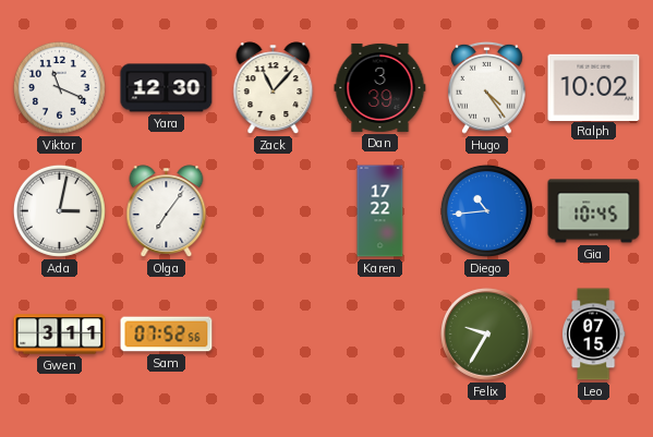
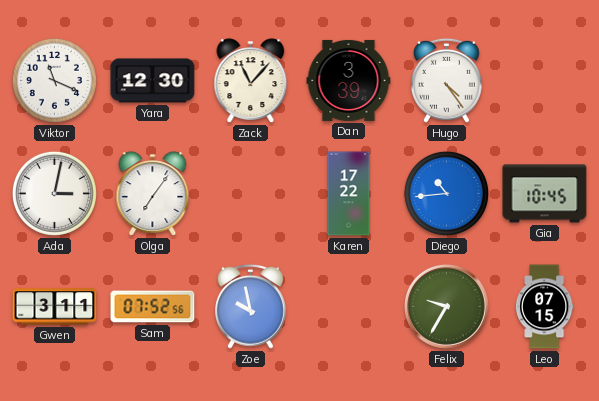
Ralph: 10:02 -> none (594, 87)
Zoe: none -> 9:58 (251, 306)
